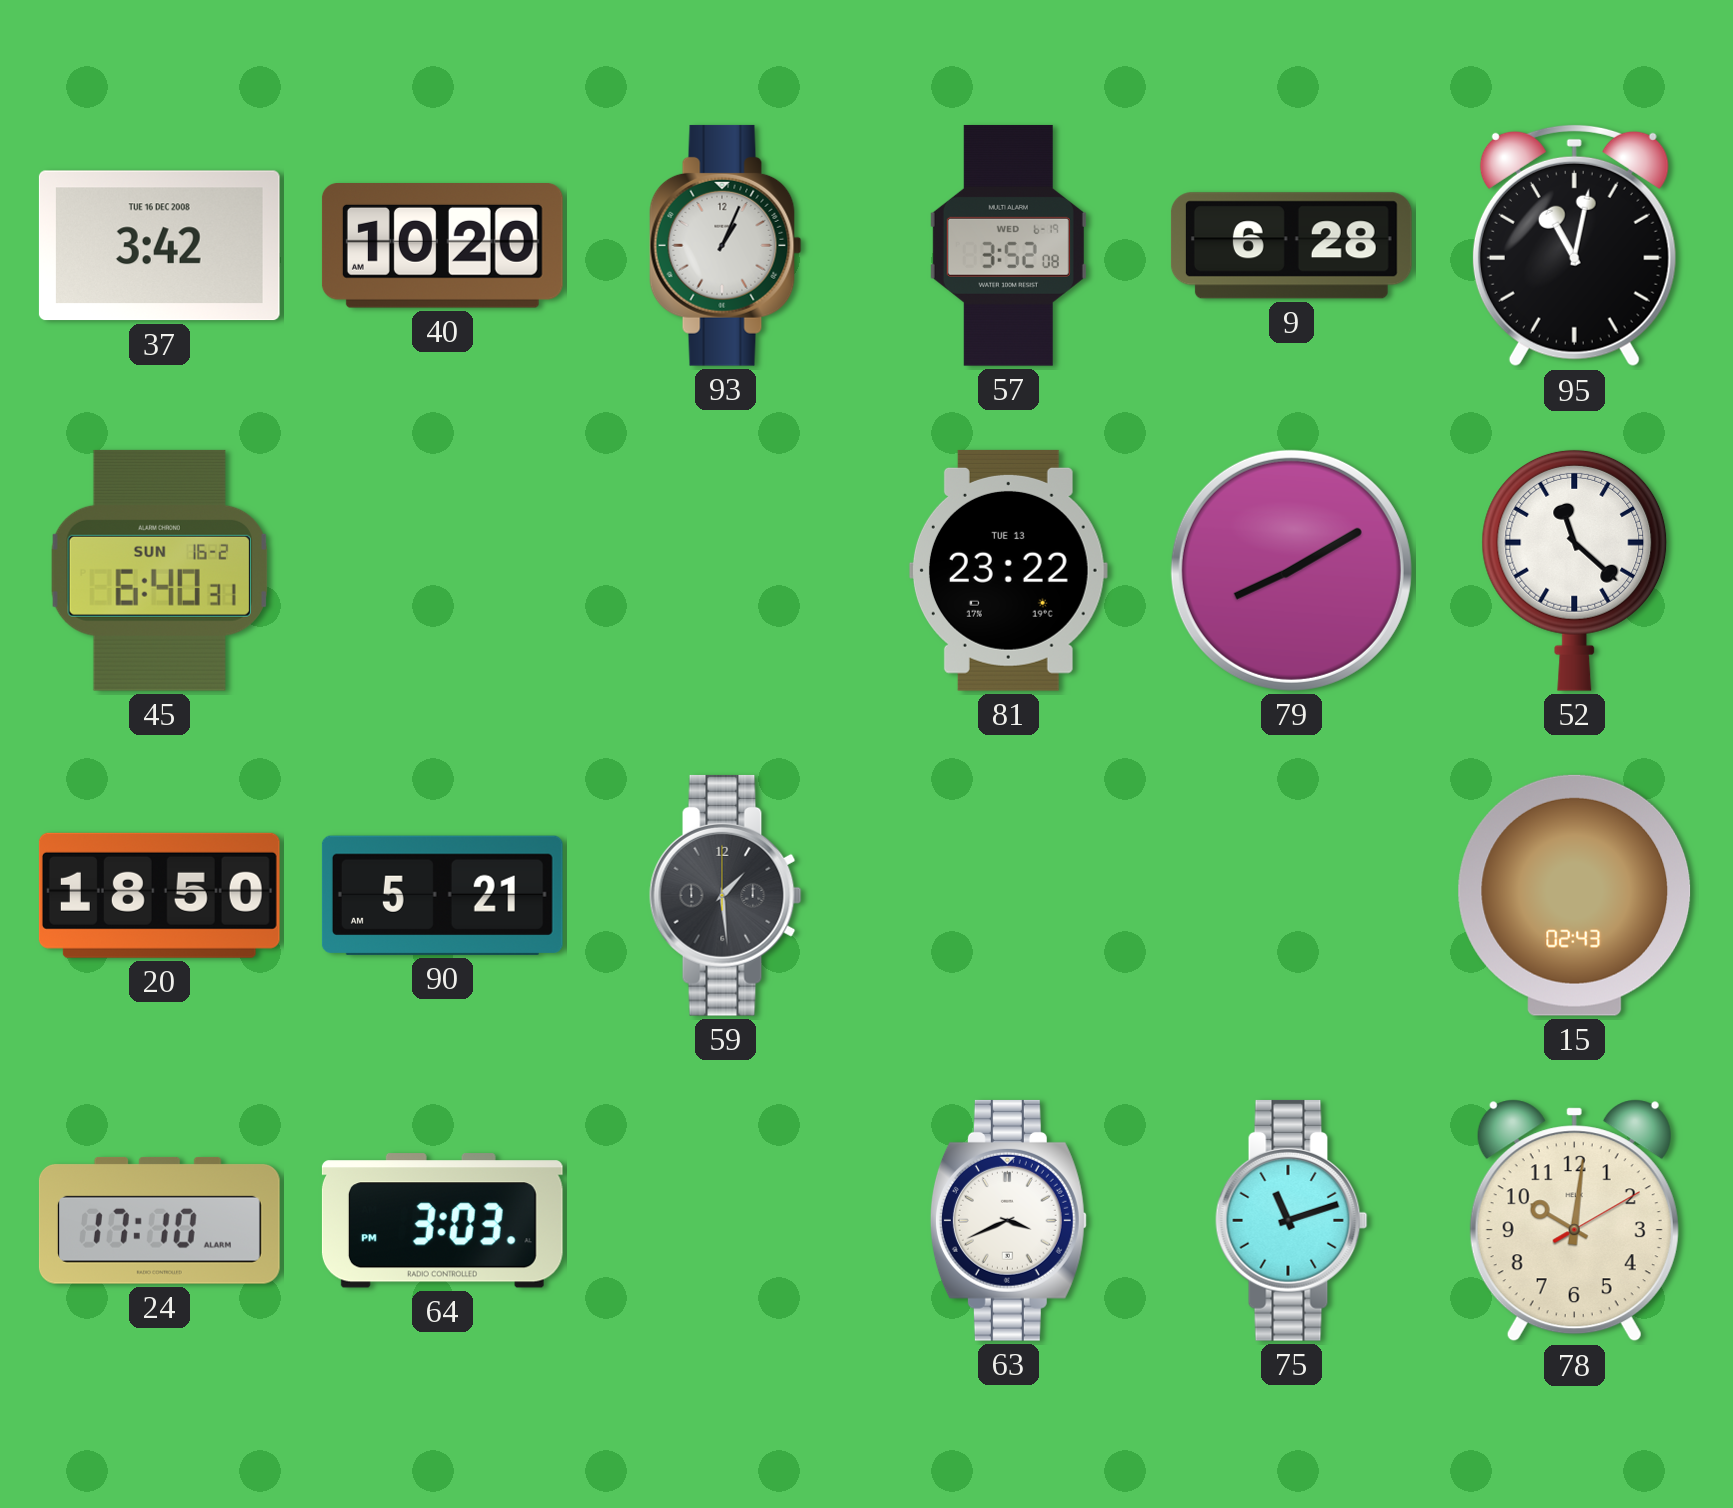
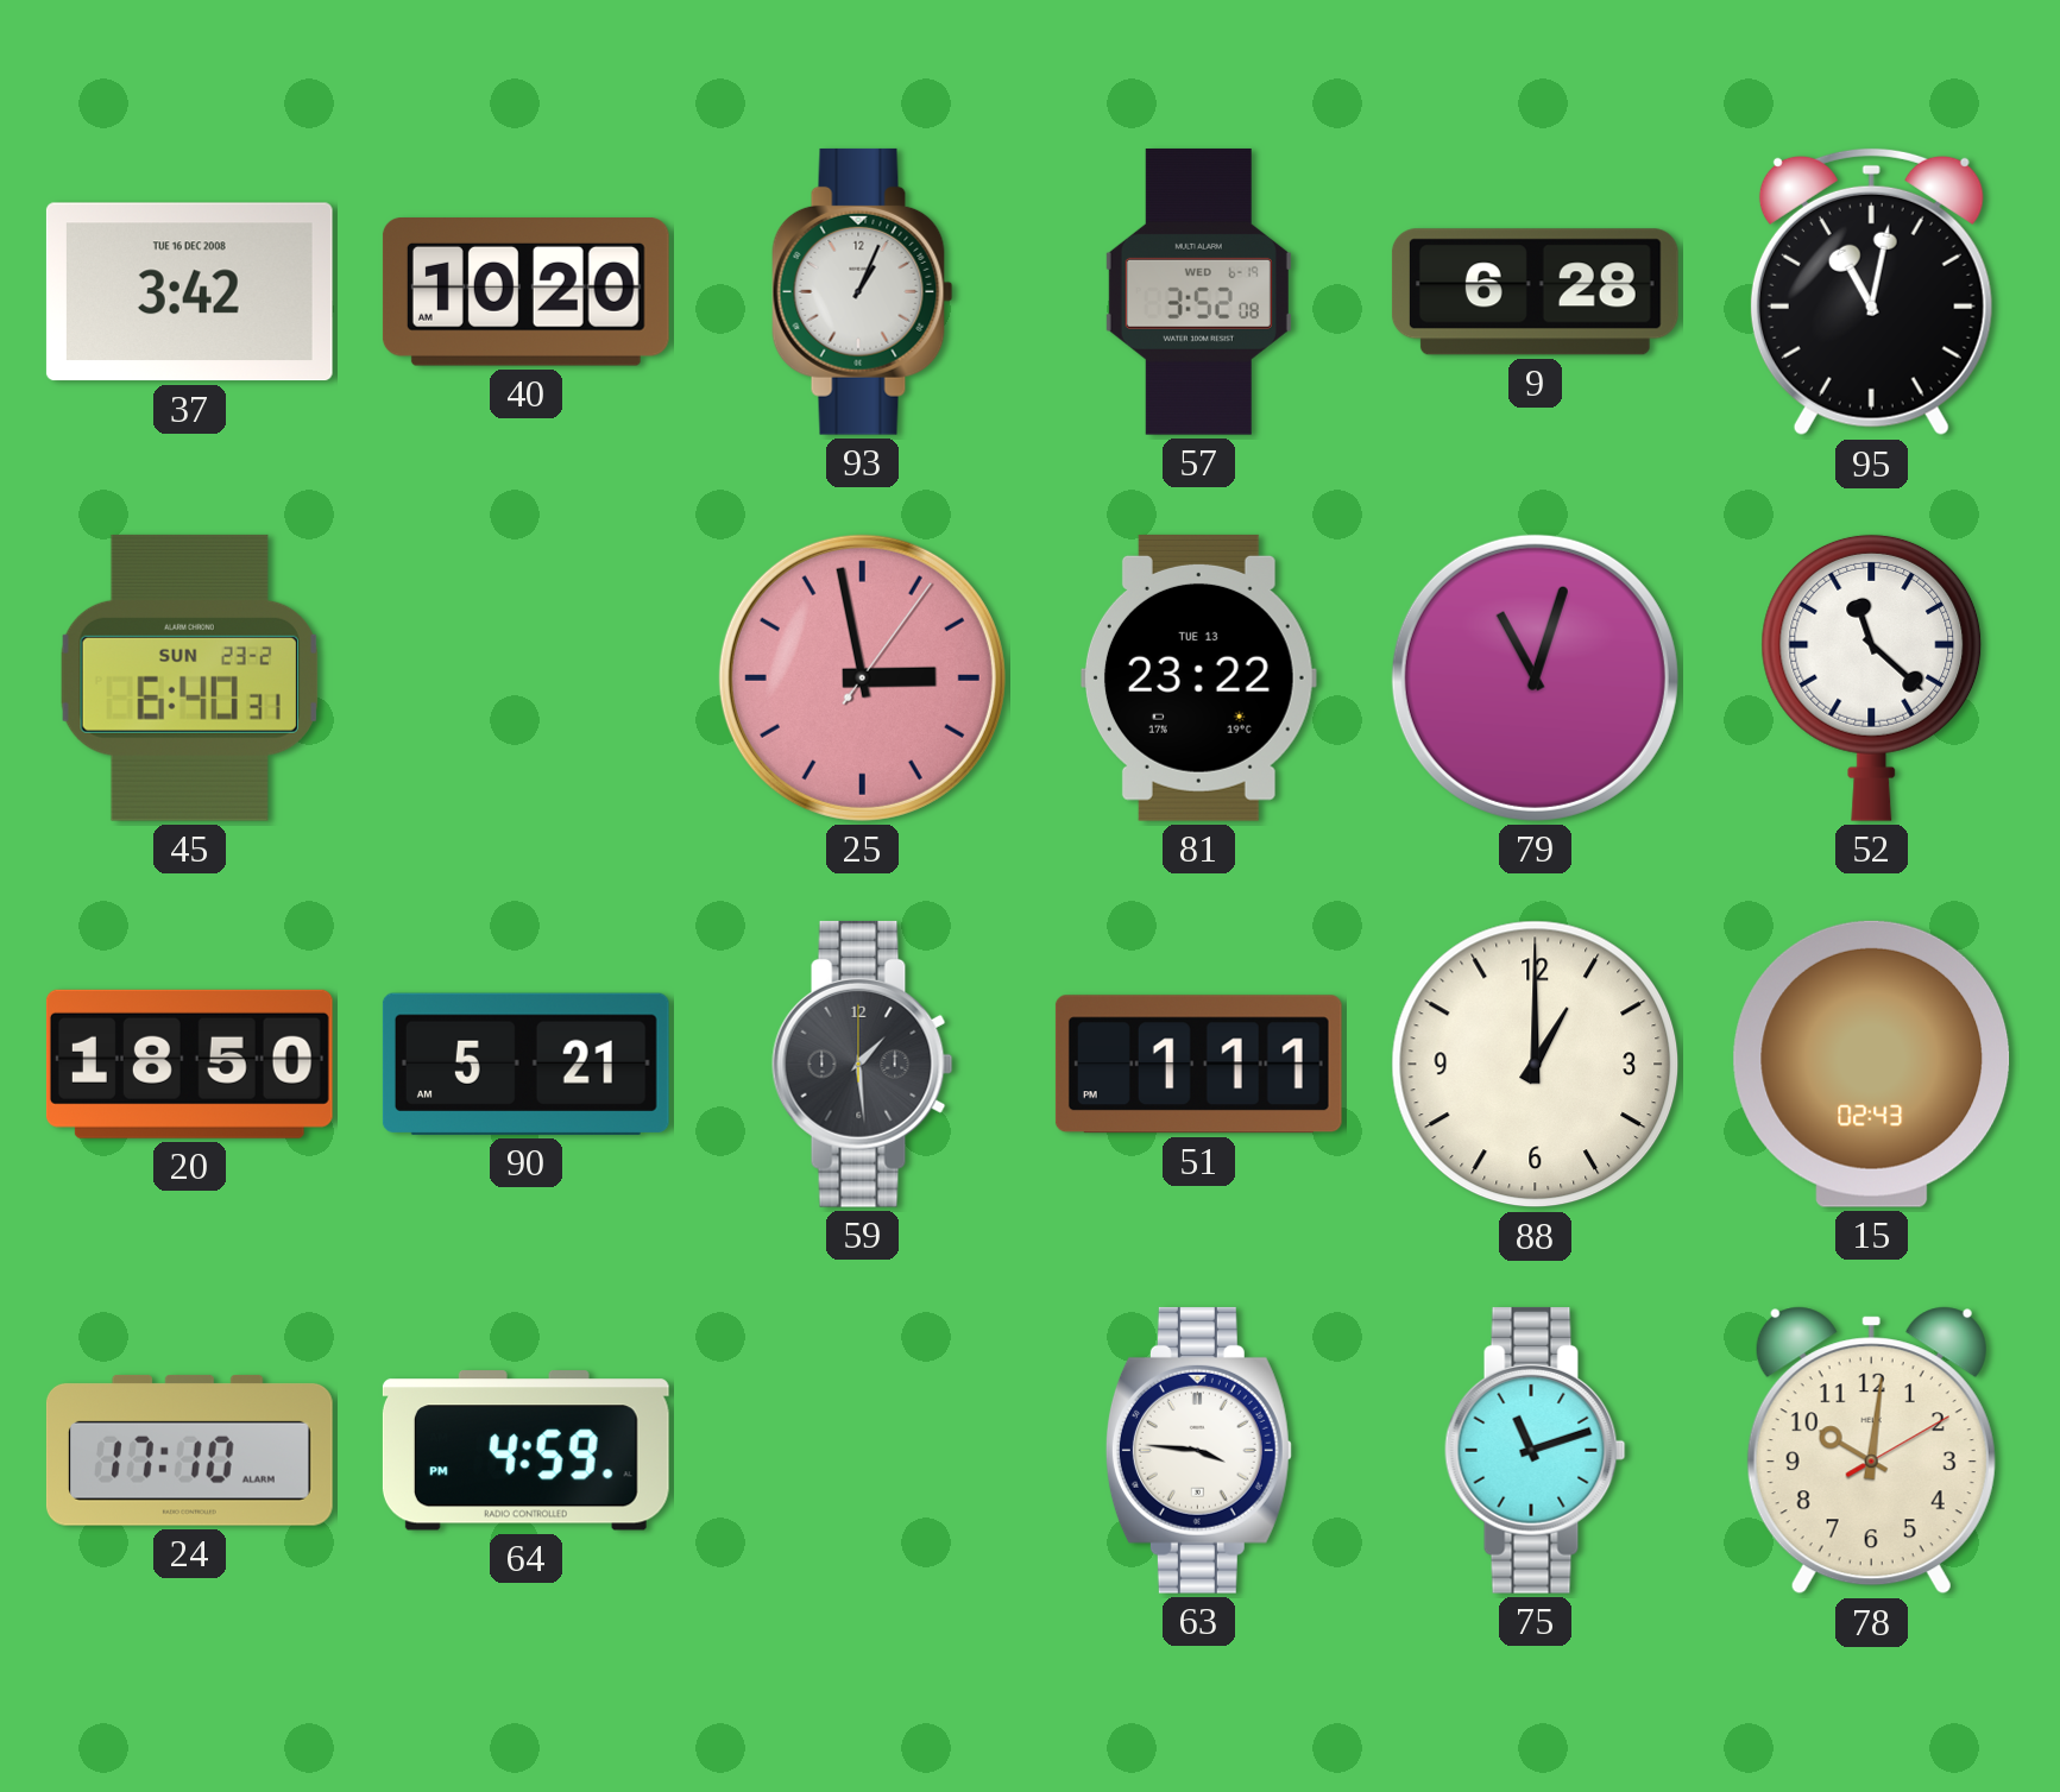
45 date: SUN 16-2 -> SUN 23-2 (189, 677)
25: none -> 2:58 (862, 677)
79: 8:10 -> 11:03 (1535, 677)
51: none -> 1:11 (1198, 1065)
88: none -> 1:00 (1536, 1065)
64: 3:03 -> 4:59 (525, 1451)
63: 3:41 -> 3:46 (1198, 1450)
